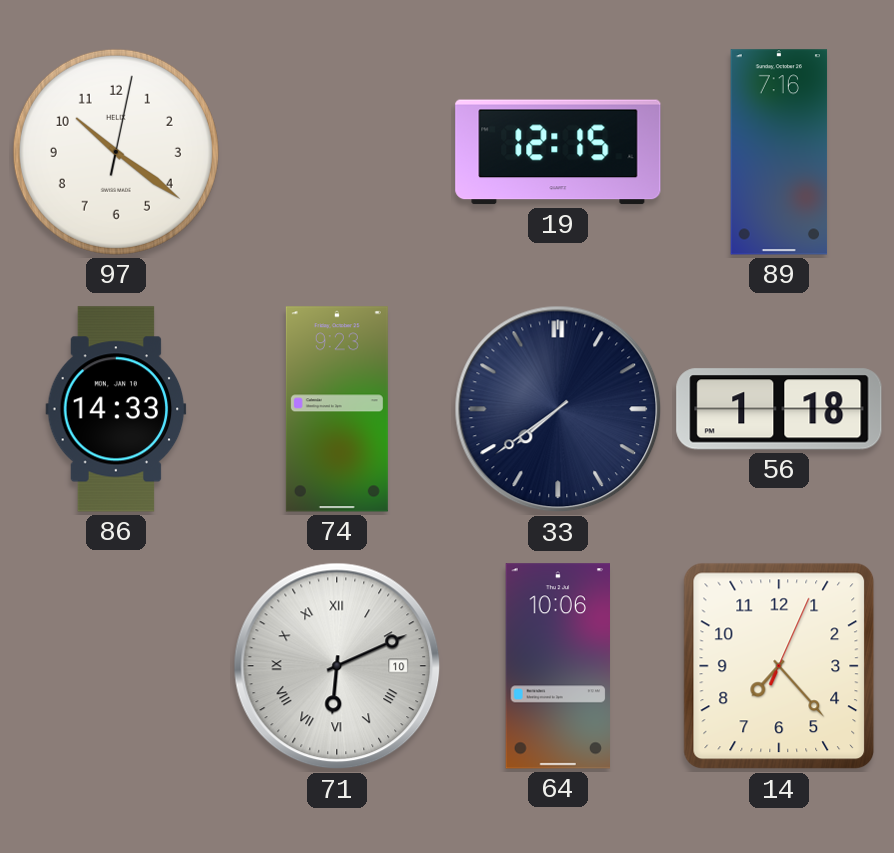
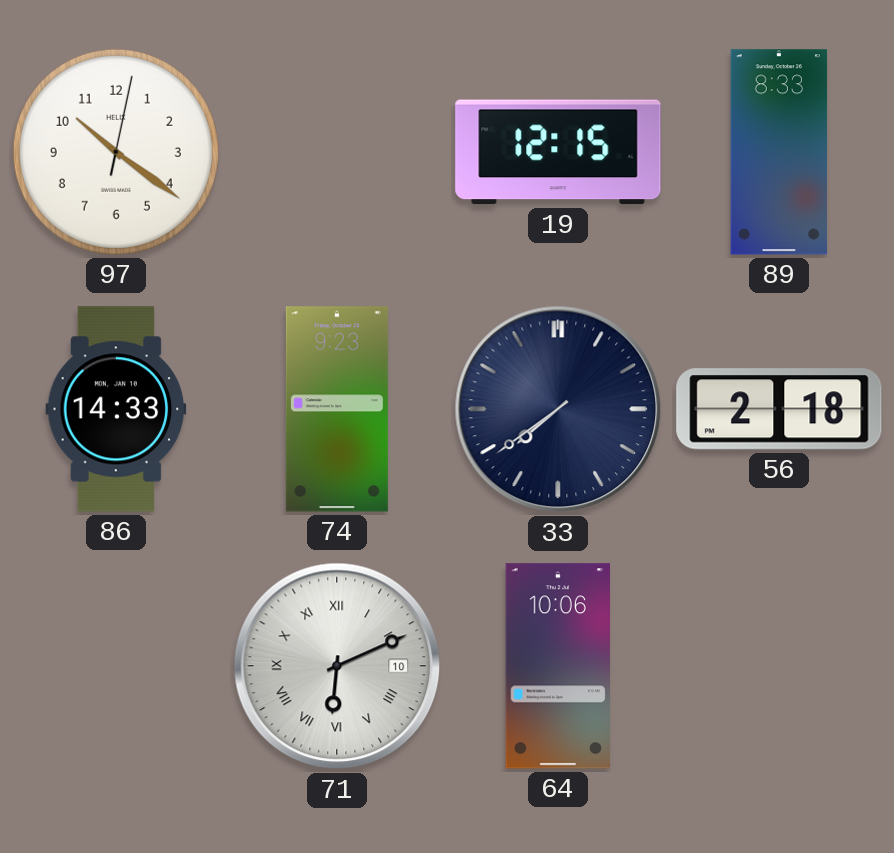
89: 7:16 -> 8:33 (779, 152)
56: 1:18 -> 2:18 (779, 409)
14: 7:23 -> none (779, 666)
